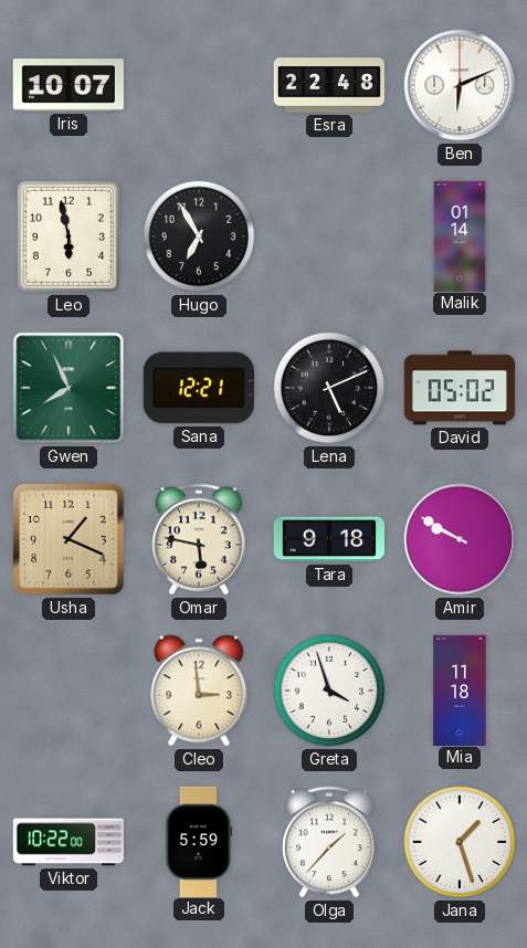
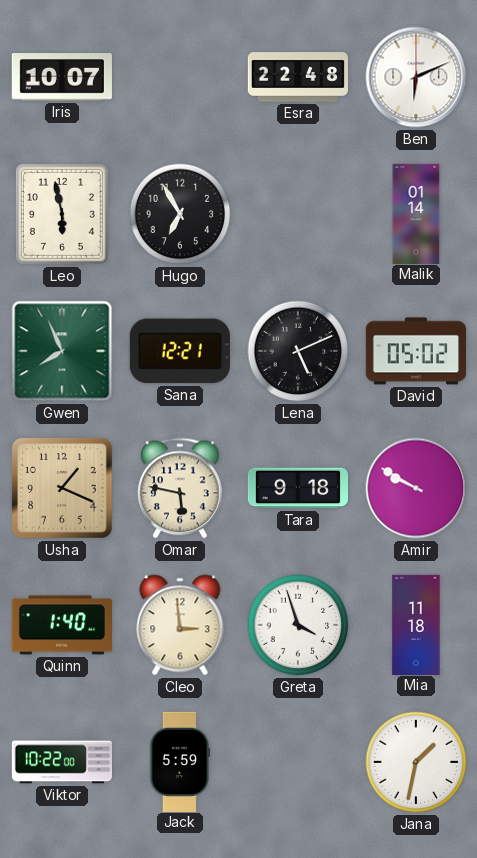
Quinn: none -> 1:40 (61, 625)
Olga: 1:37 -> none (329, 842)
Jana: 1:27 -> 1:32 (416, 762)
